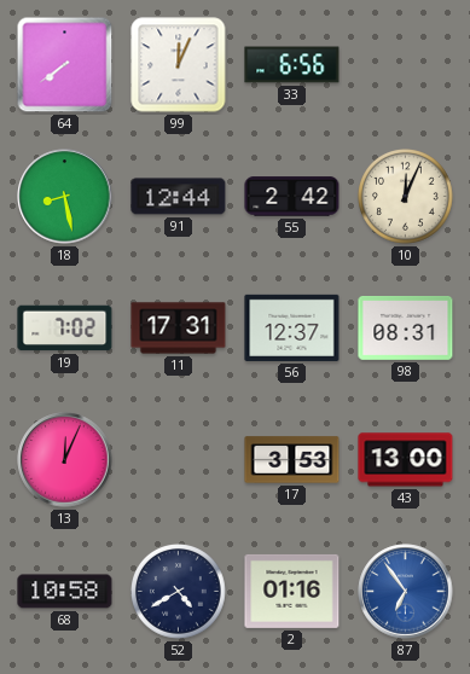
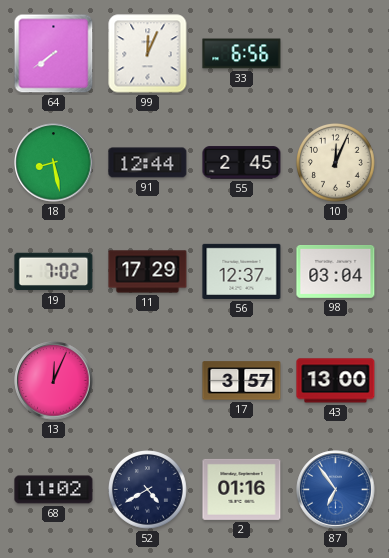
55: 2:42 -> 2:45 (242, 163)
11: 17:31 -> 17:29 (148, 272)
98: 08:31 -> 03:04 (336, 272)
17: 3:53 -> 3:57 (242, 381)
68: 10:58 -> 11:02 (54, 490)
